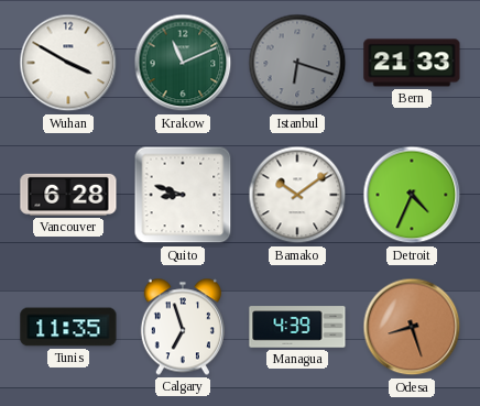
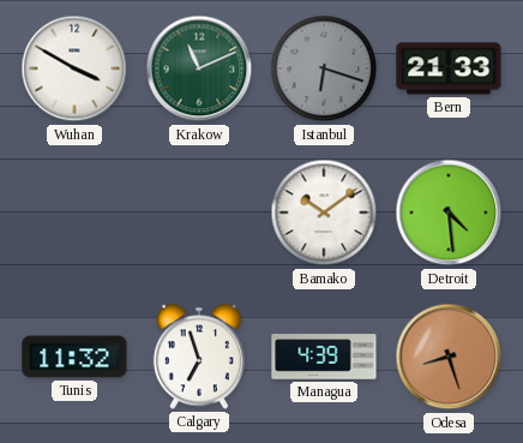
Vancouver: 6:28 -> none (68, 195)
Quito: 8:48 -> none (183, 195)
Detroit: 4:34 -> 4:29 (449, 212)
Tunis: 11:35 -> 11:32 (74, 357)
